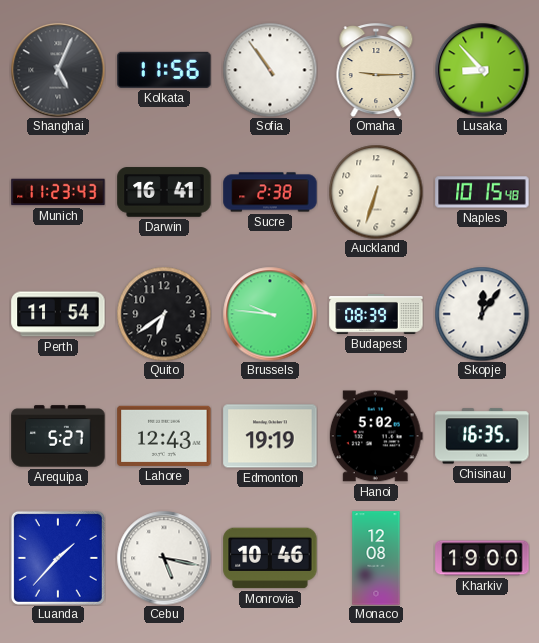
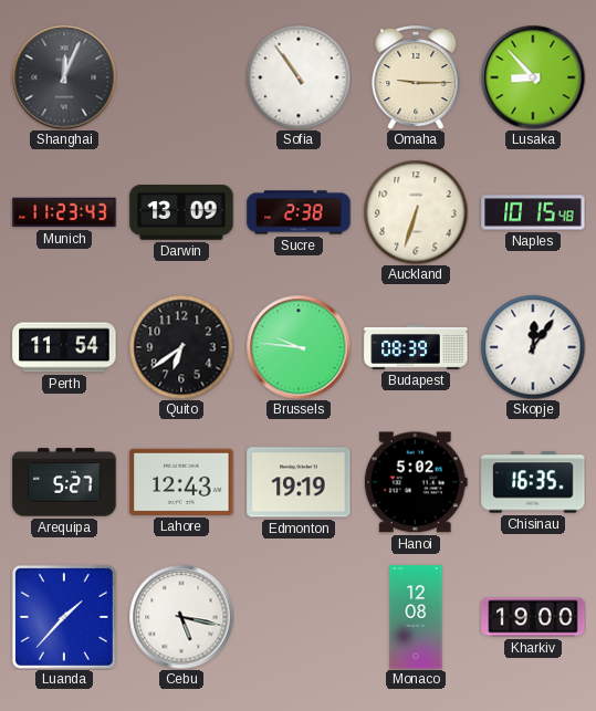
Shanghai: 5:04 -> 12:04 (64, 77)
Kolkata: 11:56 -> none (164, 70)
Darwin: 16:41 -> 13:09 (181, 212)
Monrovia: 10:46 -> none (270, 558)
